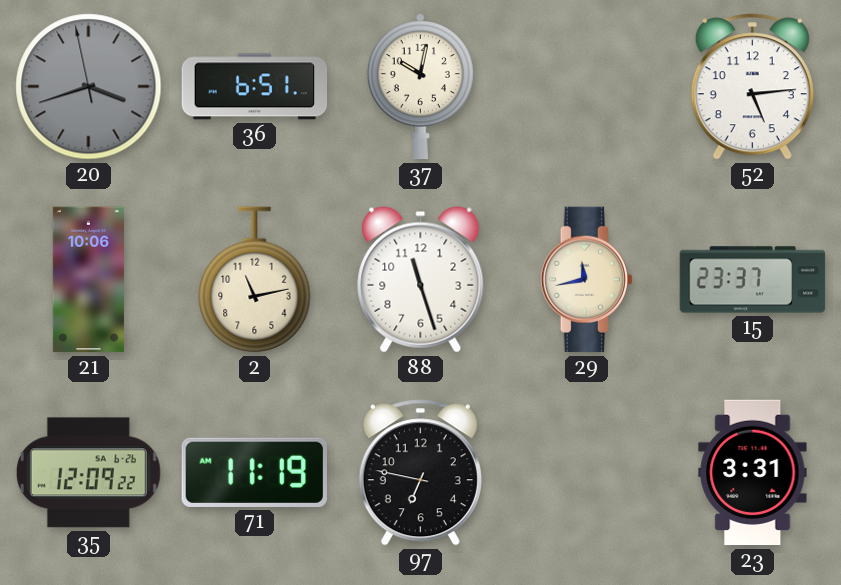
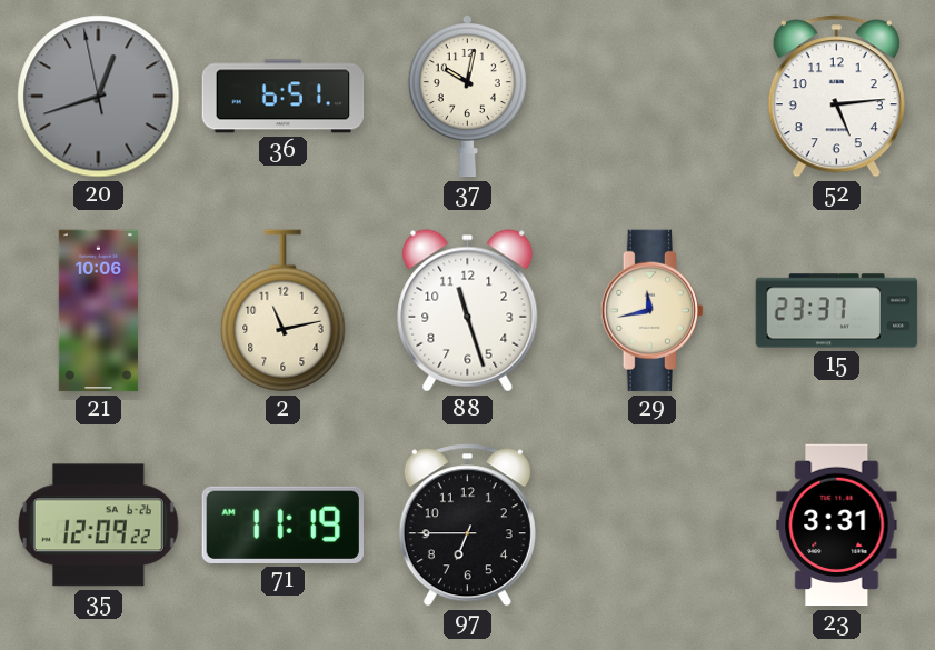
20: 3:41 -> 12:41 (99, 97)
97: 6:47 -> 6:45 (467, 526)
